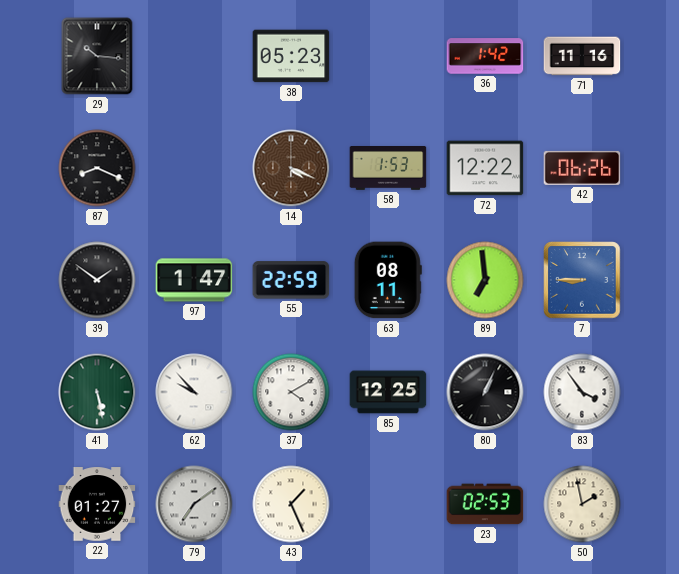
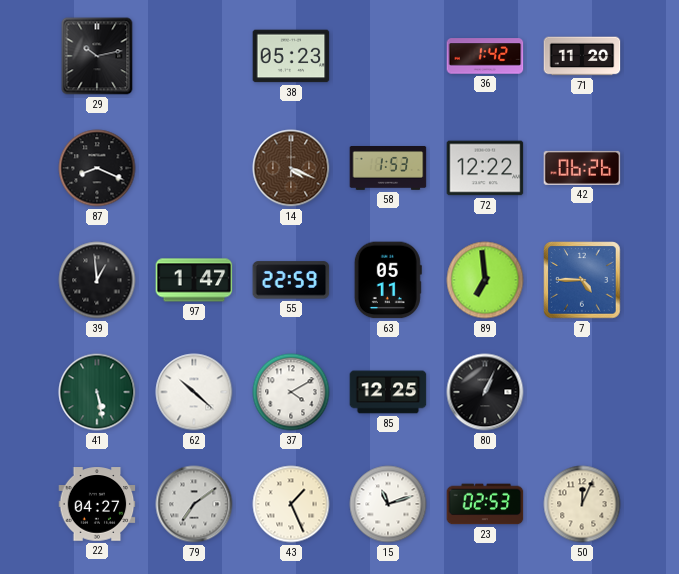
29: 10:16 -> 10:13 (97, 56)
71: 11:16 -> 11:20 (582, 56)
39: 1:51 -> 12:59 (97, 280)
63: 08:11 -> 05:11 (388, 280)
7: 8:45 -> 4:45 (582, 280)
62: 9:53 -> 10:22 (194, 392)
83: 3:54 -> none (582, 392)
22: 01:27 -> 04:27 (97, 504)
15: none -> 11:12 (388, 504)
50: 1:58 -> 12:04 (582, 504)
